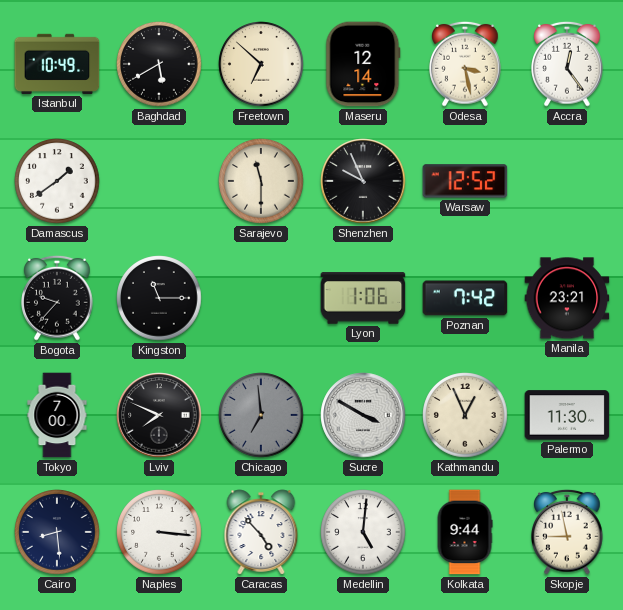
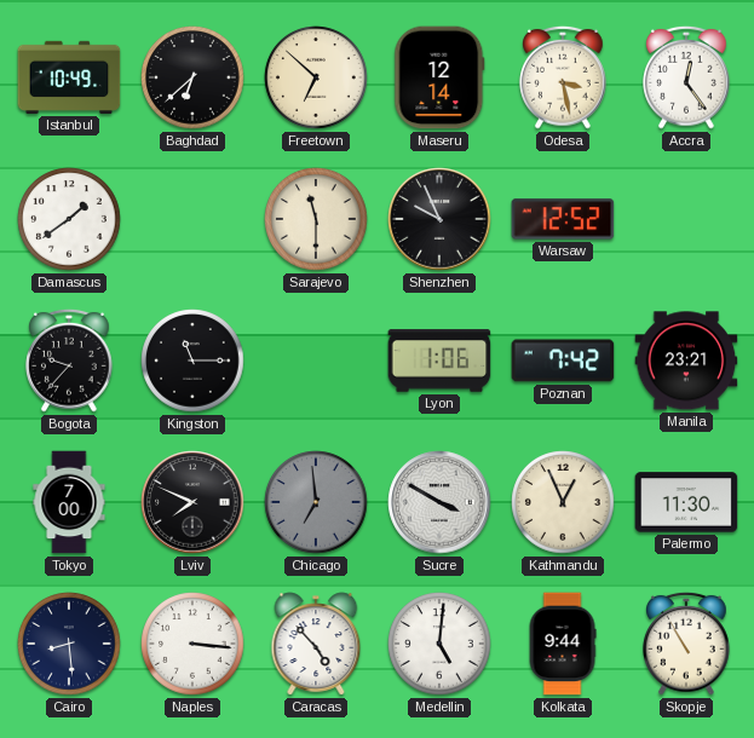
Baghdad: 5:40 -> 6:38 (192, 77)
Skopje: 8:58 -> 10:55 (686, 644)
